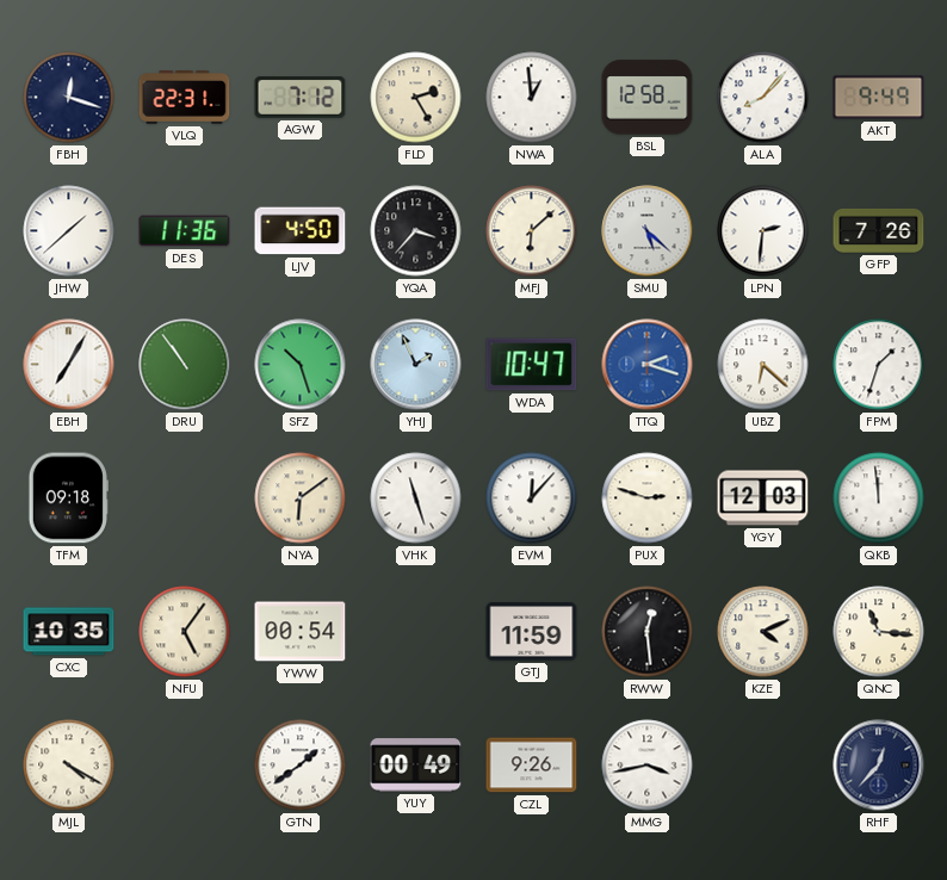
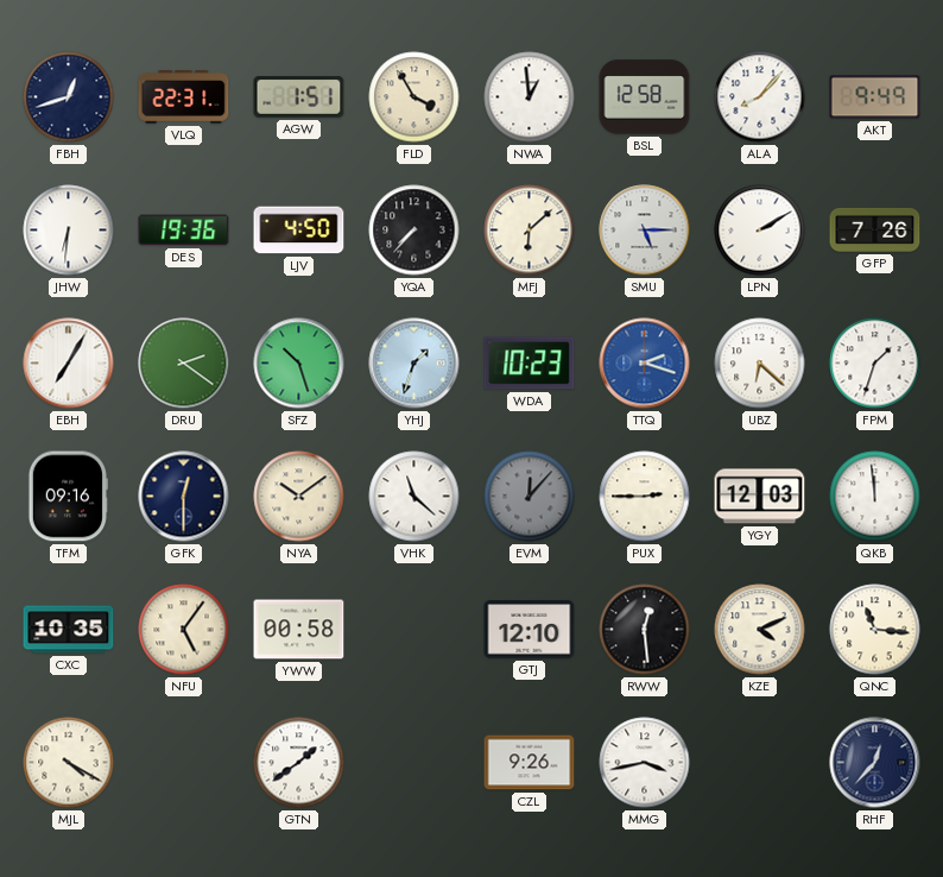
FBH: 12:18 -> 12:42 (69, 97)
AGW: 7:12 -> 1:51 (299, 97)
FLD: 2:25 -> 3:55 (414, 97)
JHW: 1:38 -> 6:31 (69, 231)
DES: 11:36 -> 19:36 (184, 231)
YQA: 3:37 -> 7:37 (414, 231)
SMU: 5:22 -> 5:15 (645, 231)
LPN: 2:31 -> 2:10 (760, 231)
DRU: 10:54 -> 2:21 (184, 364)
YHJ: 1:56 -> 1:33 (414, 364)
WDA: 10:47 -> 10:23 (530, 364)
TFM: 09:18 -> 09:16 (68, 497)
GFK: none -> 12:30 (184, 497)
NYA: 6:09 -> 10:09 (299, 497)
VHK: 11:27 -> 11:22 (414, 497)
EVM dial: white -> grey (530, 497)
PUX: 2:48 -> 2:45 (645, 497)
YWW: 00:54 -> 00:58 (299, 630)
GTJ: 11:59 -> 12:10 (530, 630)
YUY: 00:49 -> none (416, 766)
